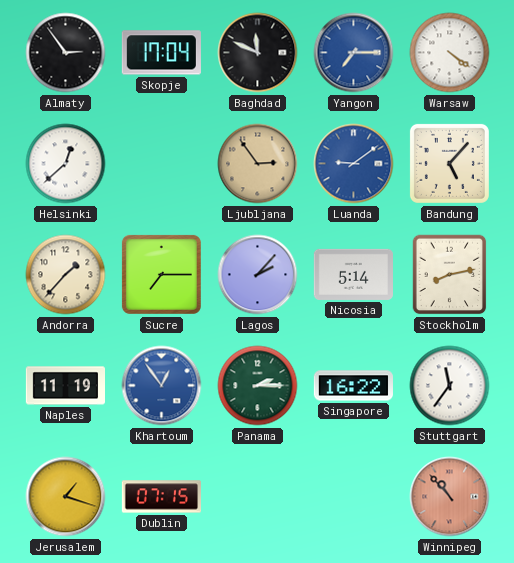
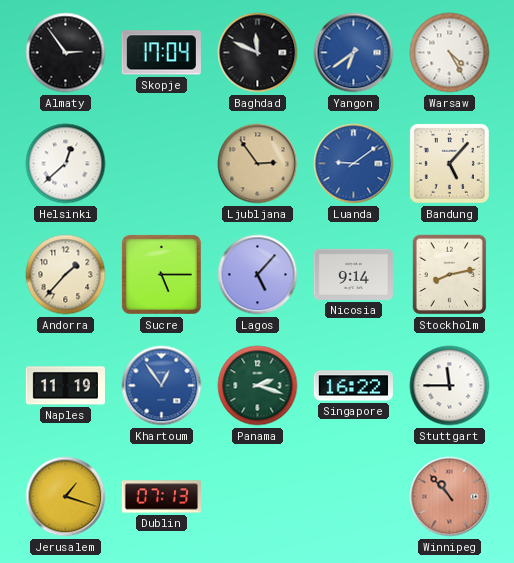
Yangon: 7:15 -> 6:39 (354, 53)
Warsaw: 4:21 -> 4:25 (450, 53)
Sucre: 7:15 -> 5:15 (161, 274)
Lagos: 2:07 -> 5:07 (258, 275)
Nicosia: 5:14 -> 9:14 (353, 274)
Panama: 2:15 -> 2:18 (258, 386)
Stuttgart: 11:36 -> 11:45 (450, 386)
Dublin: 07:15 -> 07:13 (161, 497)
